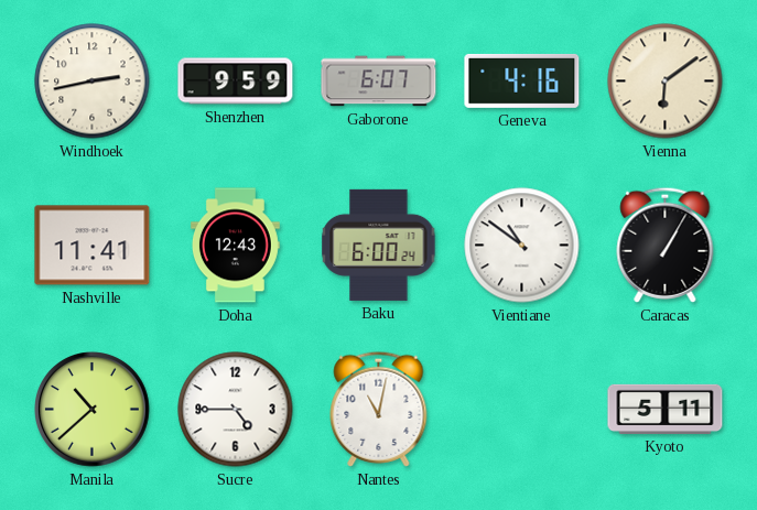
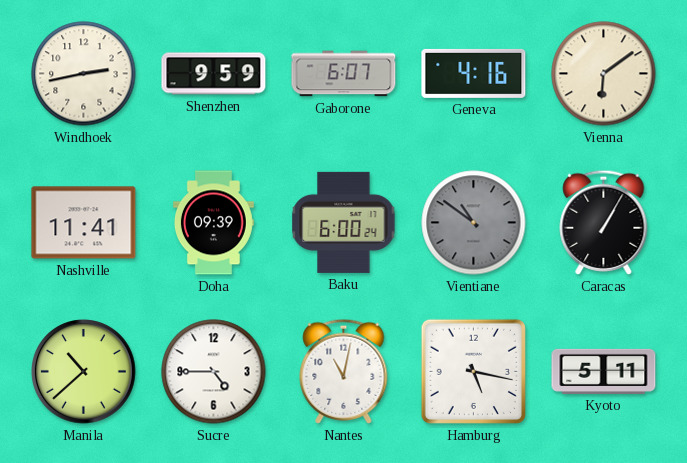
Doha: 12:43 -> 09:39 (213, 223)
Vientiane dial: white -> grey (474, 223)
Hamburg: none -> 5:17 (473, 371)
